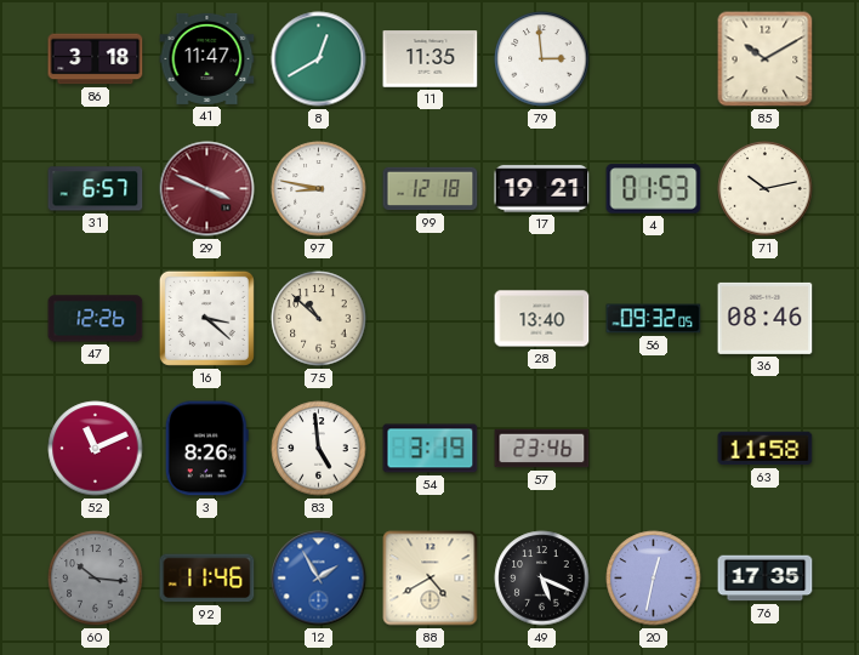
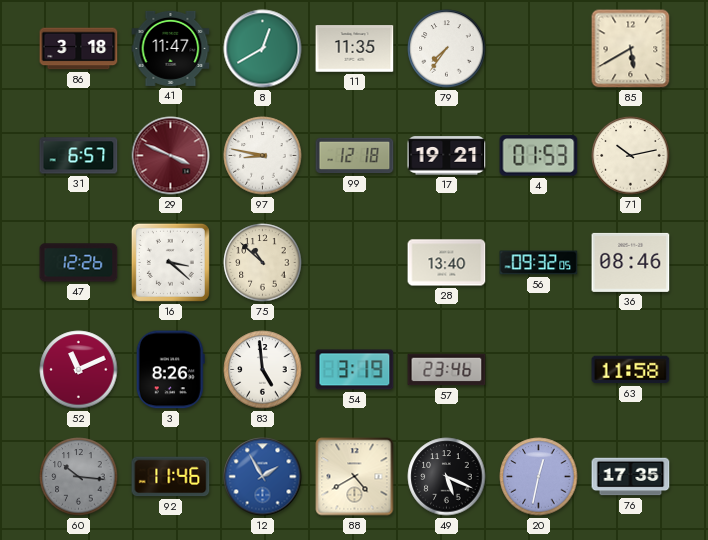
79: 2:59 -> 7:36 (447, 49)
85: 10:10 -> 5:40 (631, 49)
